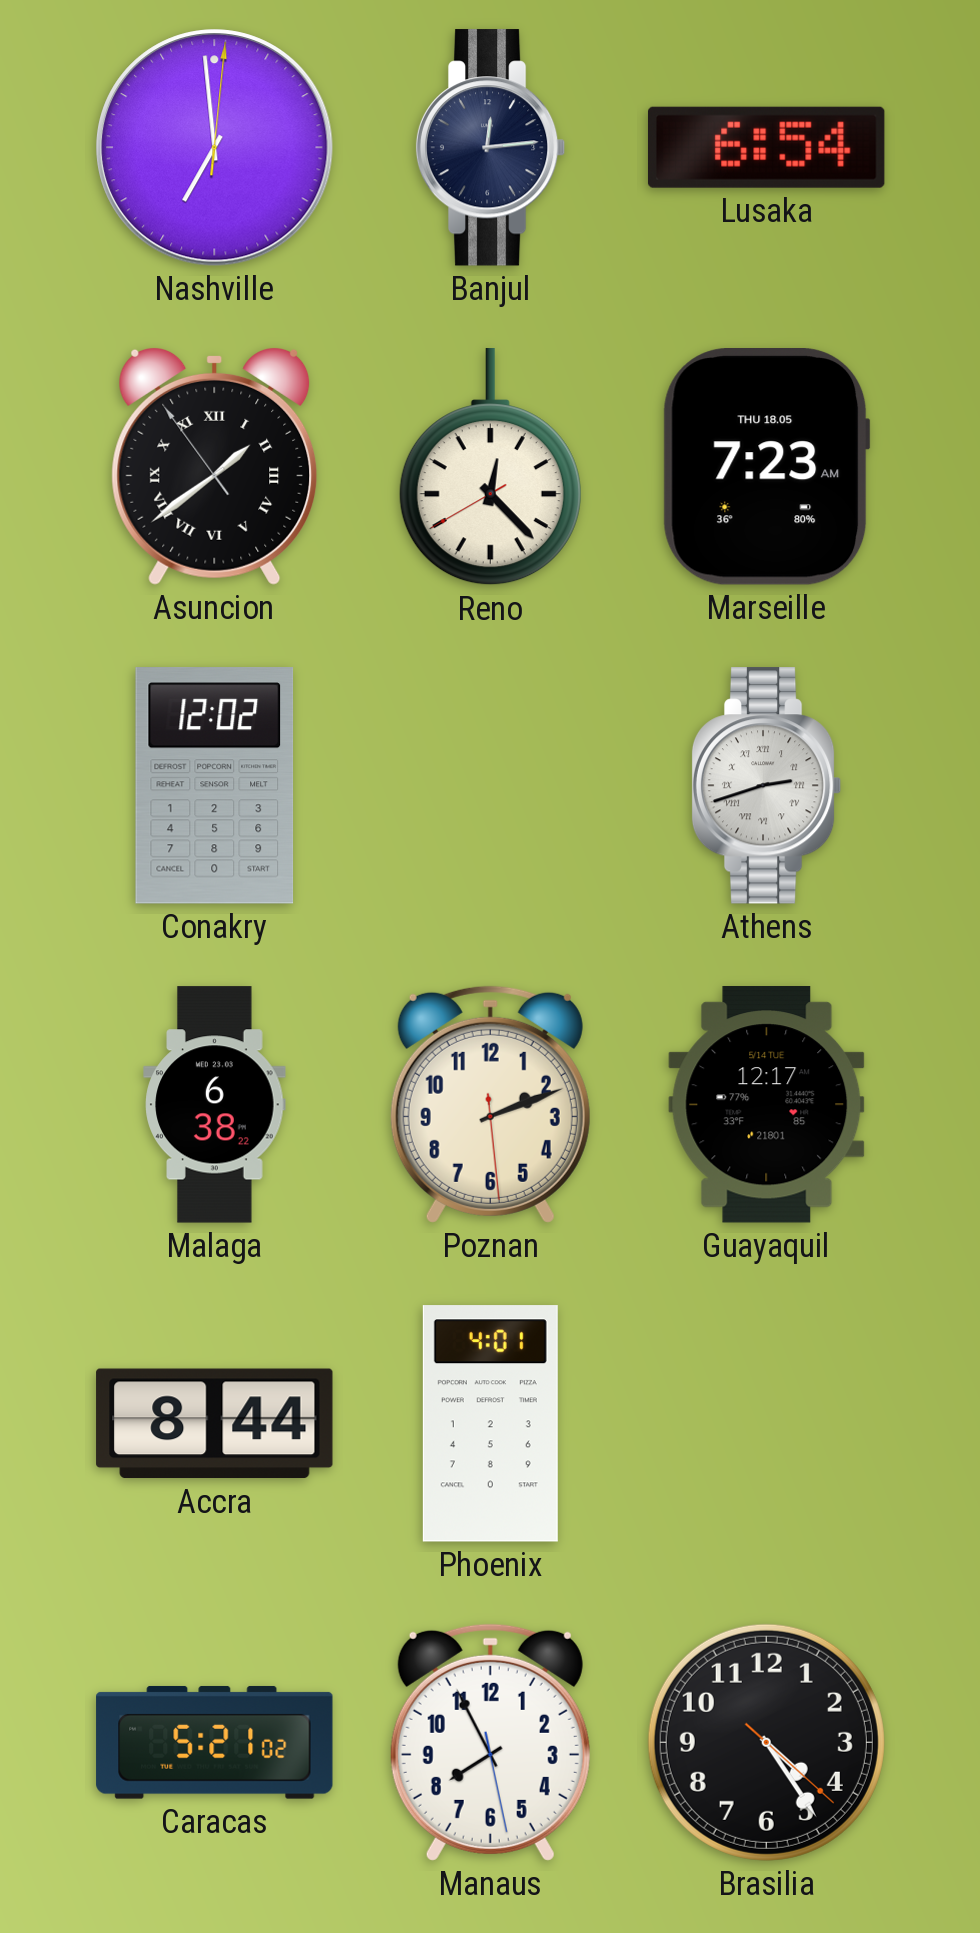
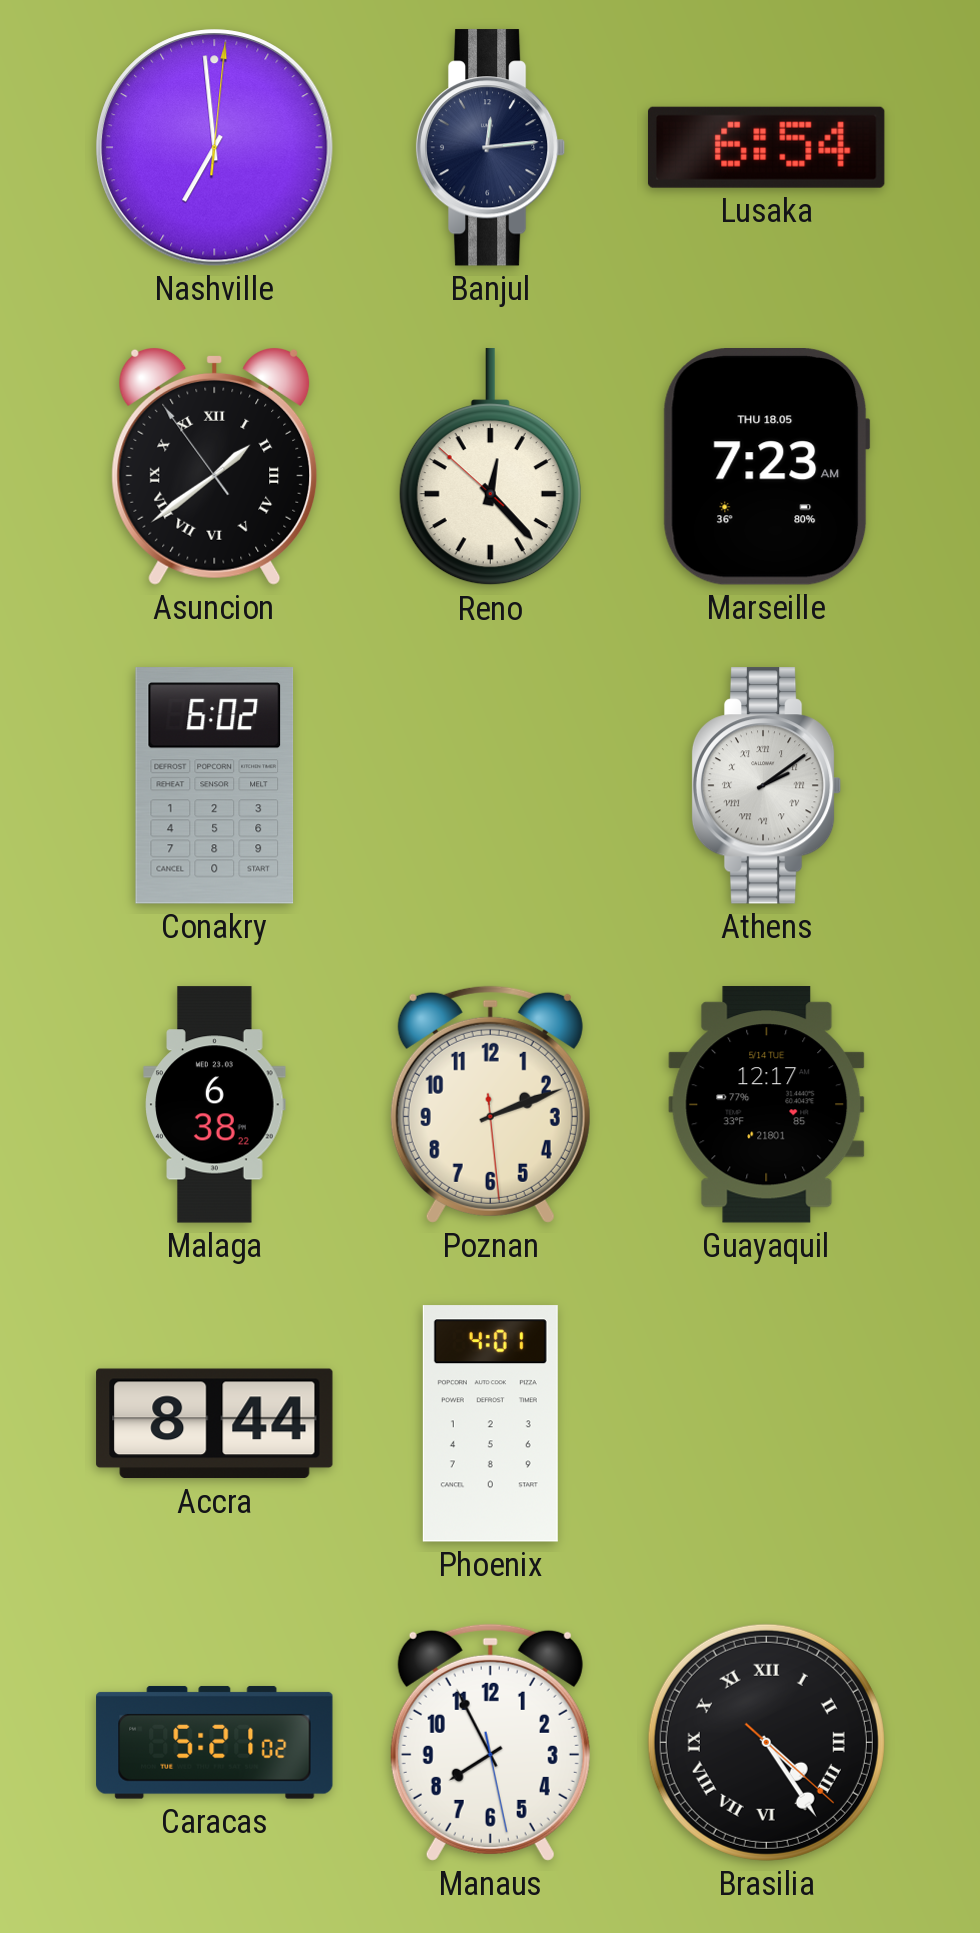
Reno: 12:22:40 -> 12:22:52 (490, 467)
Conakry: 12:02 -> 6:02 (215, 786)
Athens: 2:42 -> 2:09 (767, 786)
Brasilia numerals: Arabic -> Roman (766, 1742)
